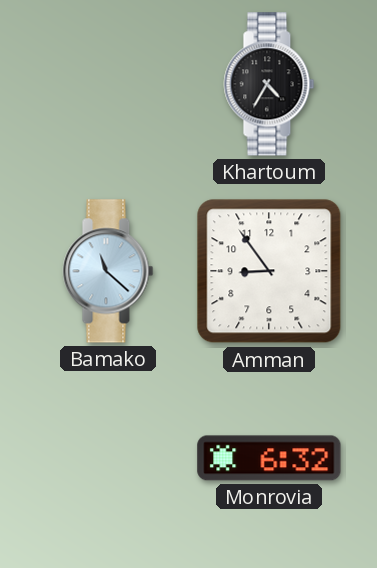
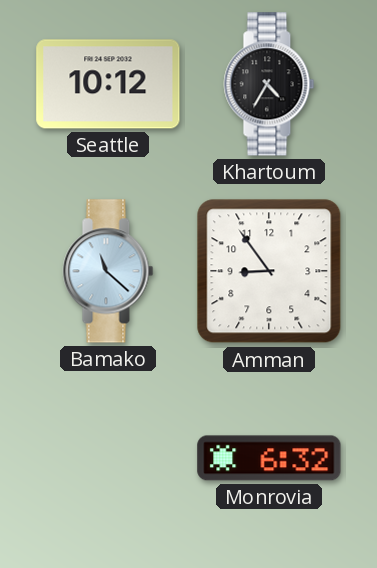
Seattle: none -> 10:12 (108, 84)
